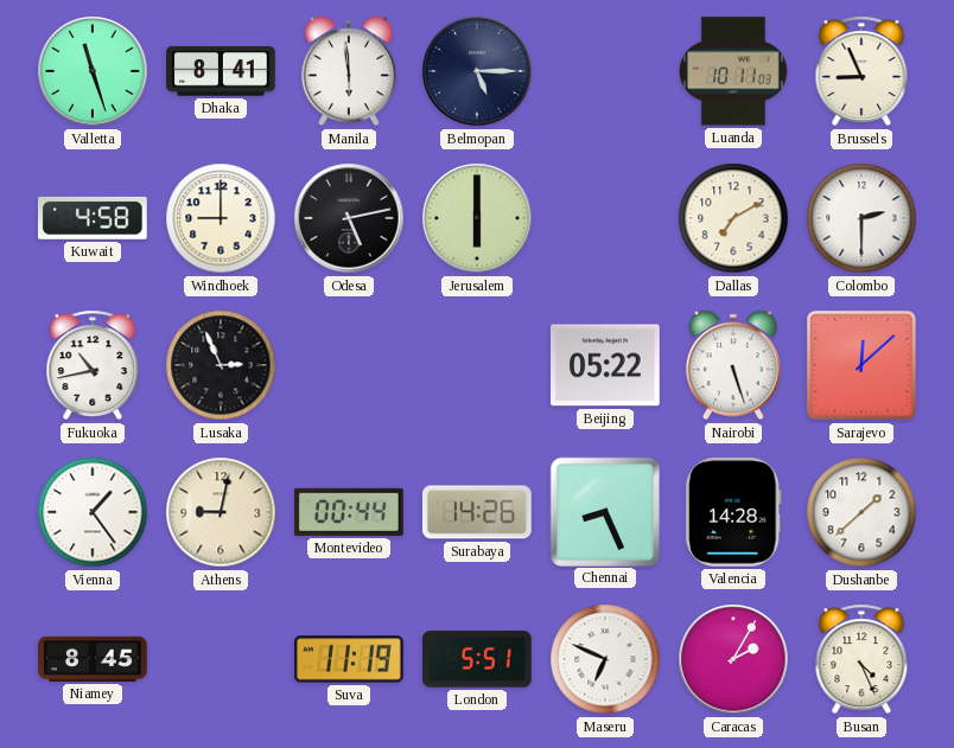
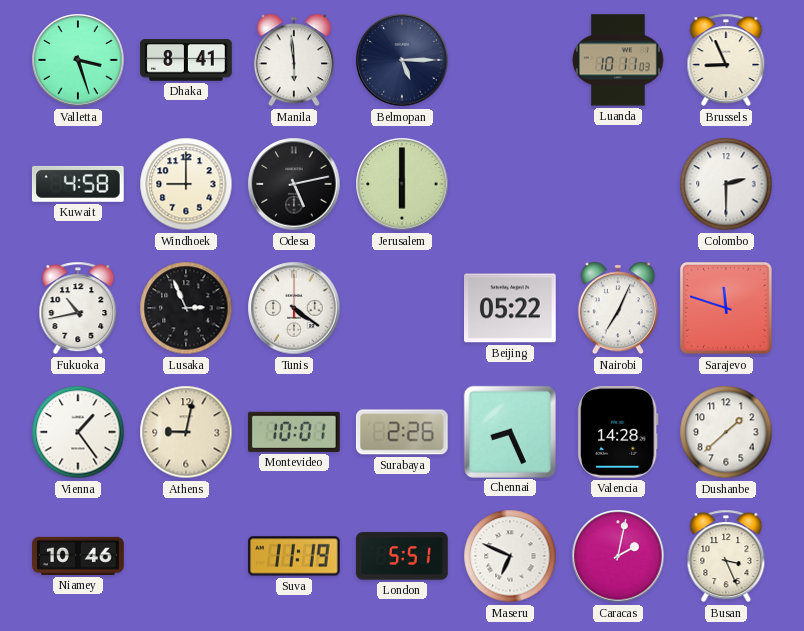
Valletta: 11:27 -> 3:27 (78, 60)
Dallas: 7:10 -> none (733, 218)
Tunis: none -> 4:21 (294, 308)
Nairobi: 5:27 -> 7:04 (618, 308)
Sarajevo: 12:08 -> 11:48 (726, 308)
Montevideo: 00:44 -> 10:01 (294, 432)
Surabaya: 14:26 -> 2:26 (402, 432)
Niamey: 8:45 -> 10:46 (78, 556)
Caracas: 2:05 -> 2:02 (618, 556)
Busan: 4:26 -> 3:26 (726, 556)
